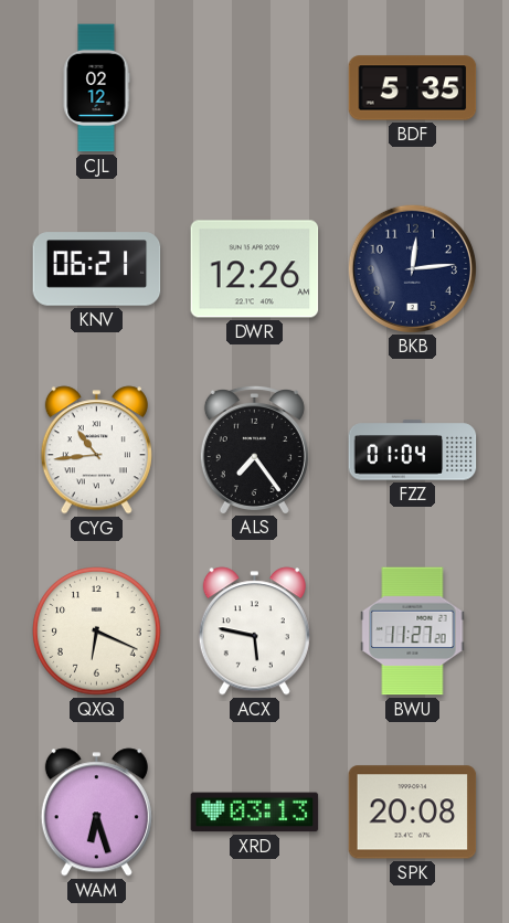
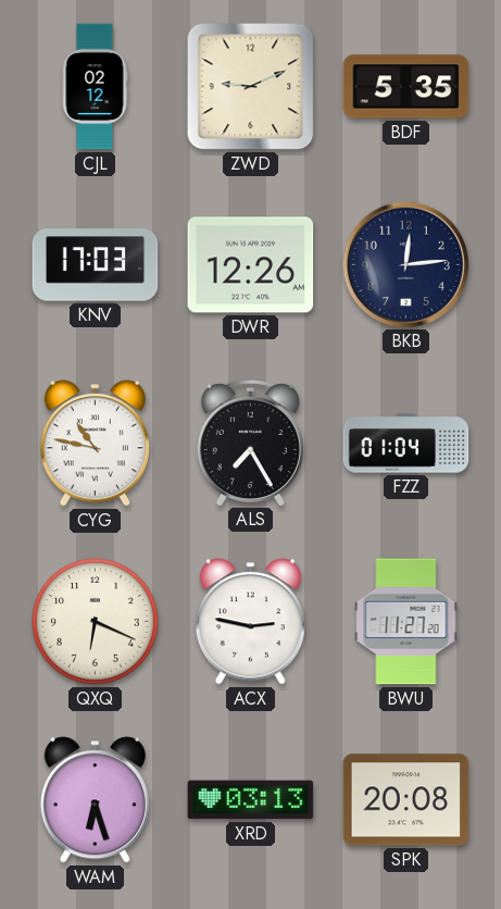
ZWD: none -> 9:11 (251, 87)
KNV: 06:21 -> 17:03 (96, 265)
CYG: 10:44 -> 10:47 (95, 444)
ALS: 7:24 -> 7:25 (250, 443)
ACX: 5:47 -> 2:47 (250, 622)
